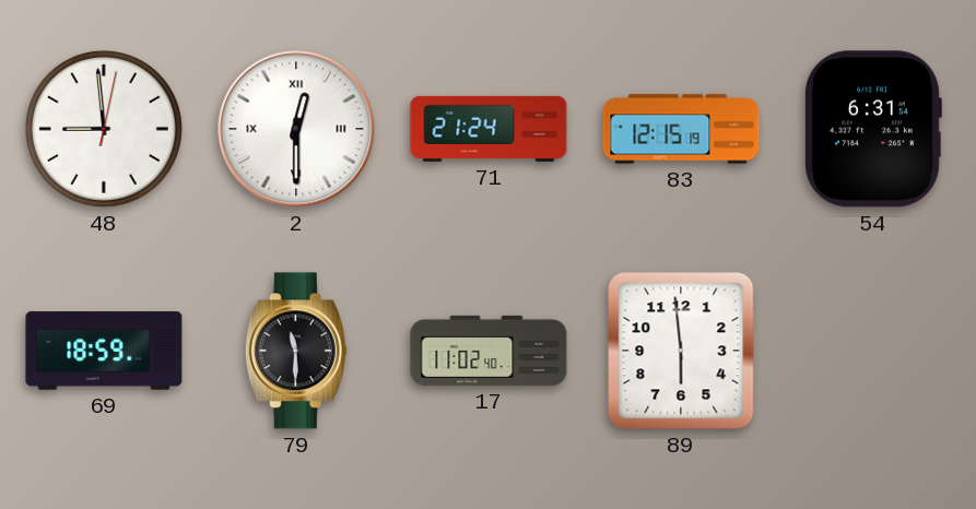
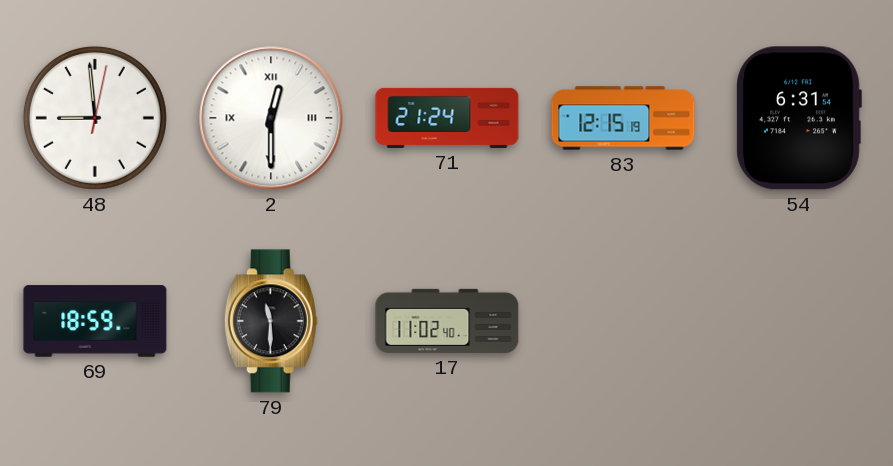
89: 5:59 -> none (681, 351)
